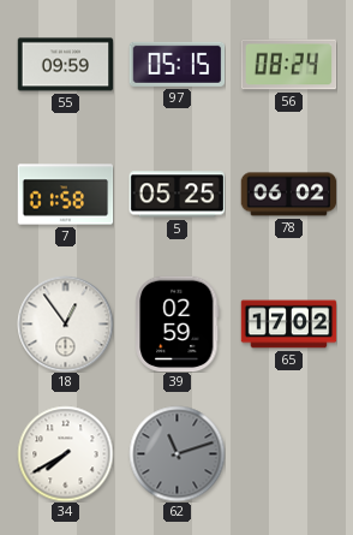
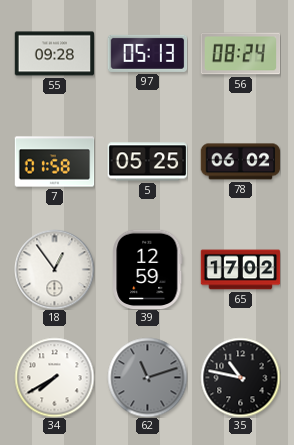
55: 09:59 -> 09:28 (54, 54)
97: 05:15 -> 05:13 (147, 53)
39: 02:59 -> 12:59 (148, 269)
35: none -> 10:47 (240, 377)
